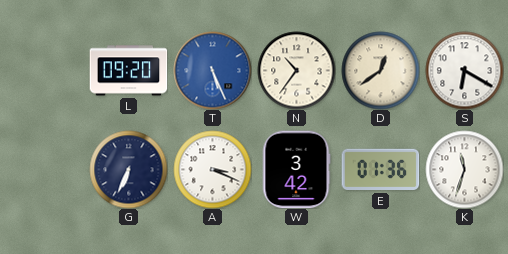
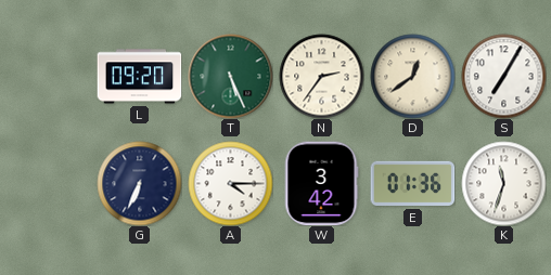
T dial: blue -> green (230, 76)
N: 10:36 -> 2:36 (321, 76)
S: 6:20 -> 7:05 (503, 76)
A: 3:19 -> 4:15 (230, 183)
